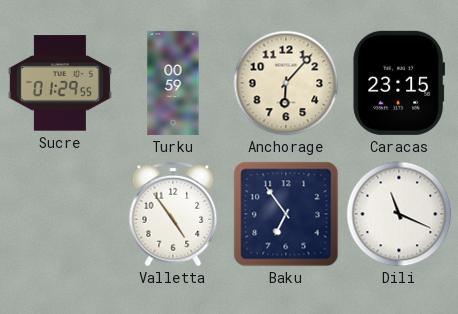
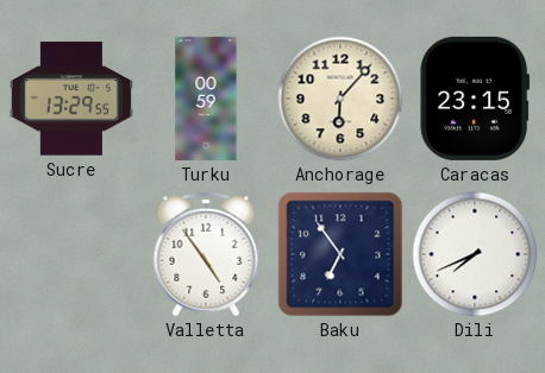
Sucre: 01:29 -> 13:29 (71, 99)
Dili: 11:19 -> 7:41 (475, 254)
